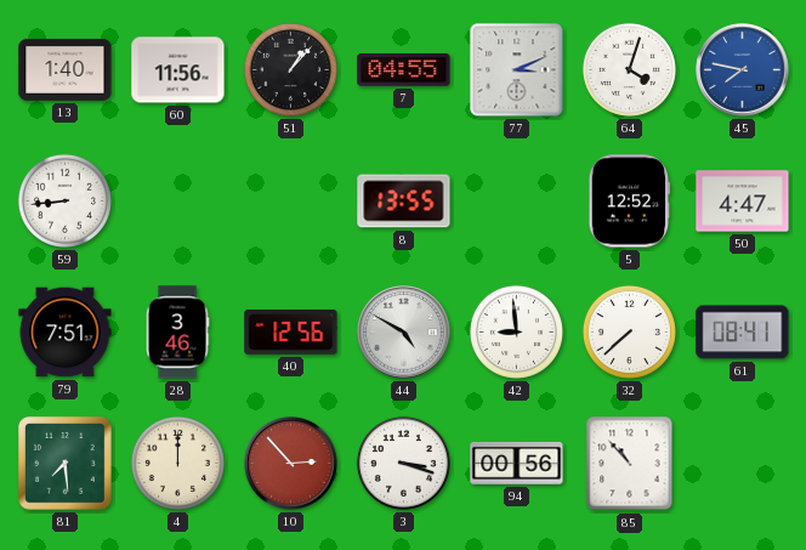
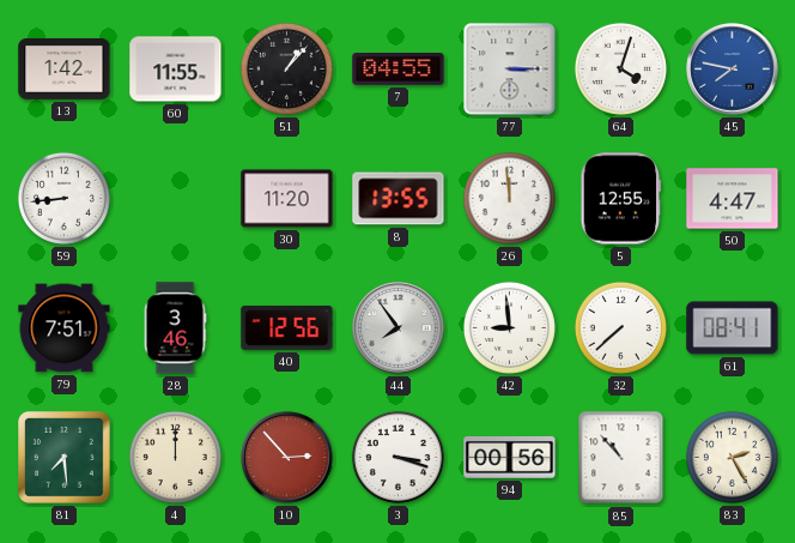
13: 1:40 -> 1:42 (65, 68)
60: 11:56 -> 11:55 (176, 70)
77: 3:11 -> 3:15 (510, 70)
30: none -> 11:20 (287, 199)
26: none -> 11:59 (509, 198)
5: 12:52 -> 12:55 (621, 199)
44: 4:50 -> 7:54 (399, 328)
83: none -> 2:25 (732, 457)
